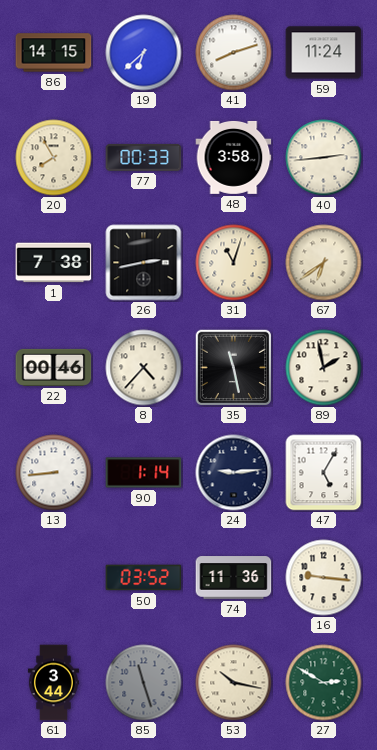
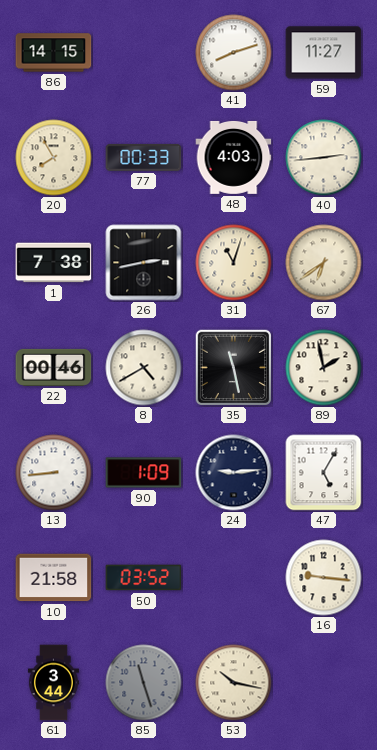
19: 6:38 -> none (144, 53)
59: 11:24 -> 11:27 (324, 53)
48: 3:58 -> 4:03 (234, 157)
8: 4:37 -> 4:40 (144, 368)
90: 1:14 -> 1:09 (144, 473)
10: none -> 21:58 (54, 578)
74: 11:36 -> none (234, 578)
27: 2:50 -> none (324, 683)
